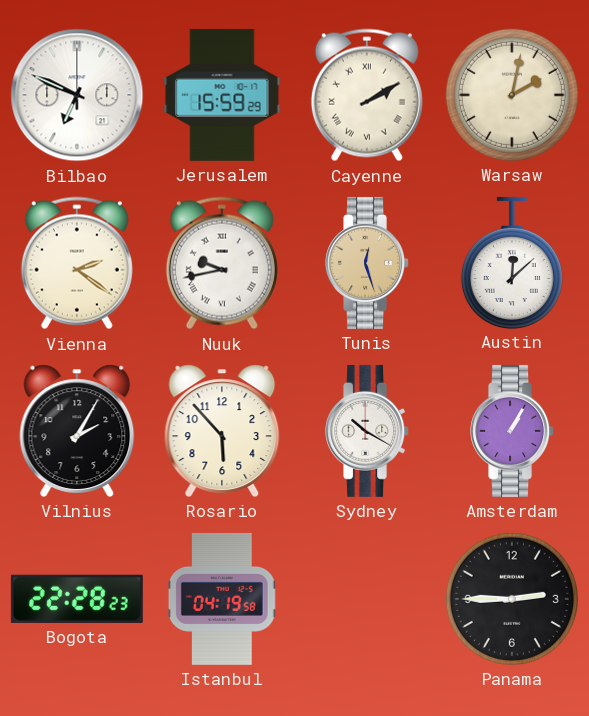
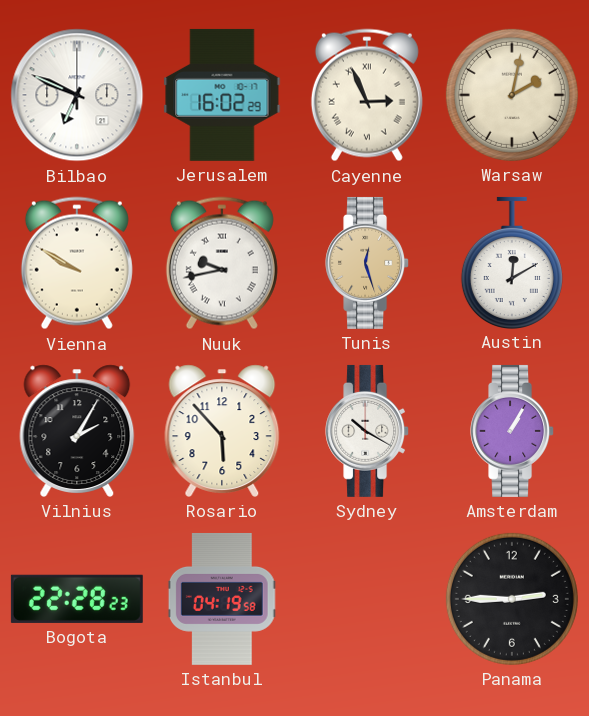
Jerusalem: 15:59 -> 16:02 (222, 95)
Cayenne: 2:10 -> 2:56 (367, 95)
Vienna: 2:21 -> 9:50 (77, 263)
Austin: 12:08 -> 12:10 (512, 262)
